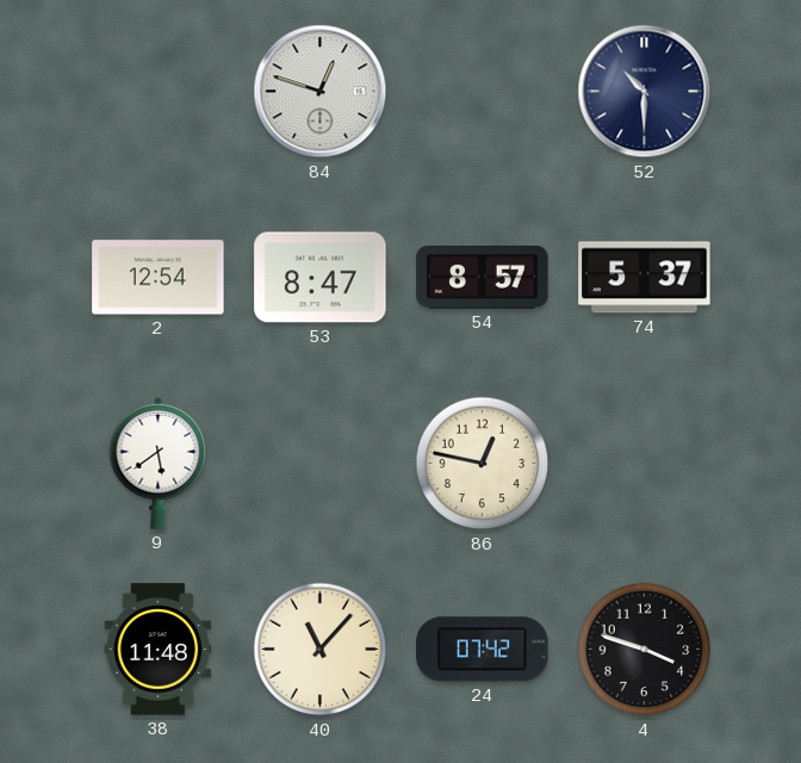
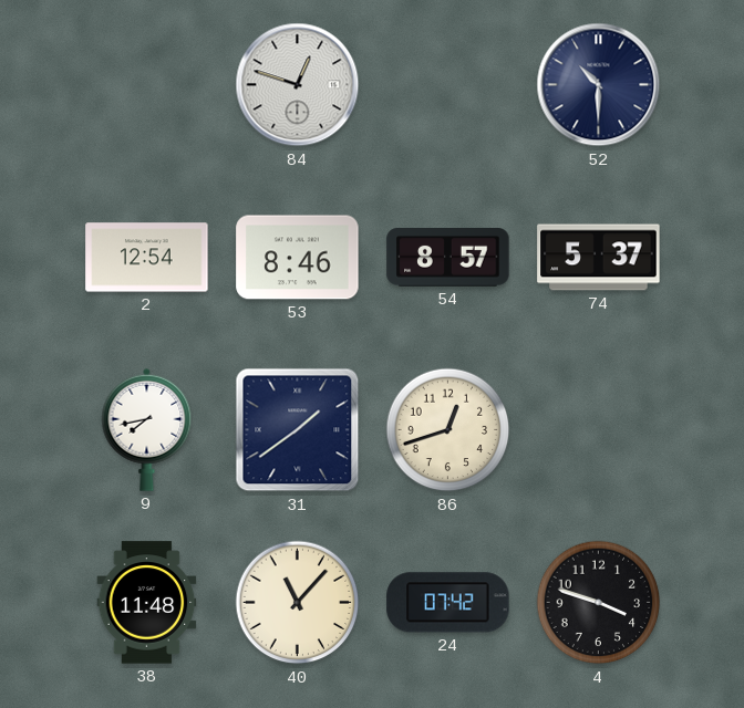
53: 8:47 -> 8:46 (298, 258)
9: 5:39 -> 7:43 (147, 429)
31: none -> 1:39 (298, 430)
86: 12:47 -> 12:42 (448, 430)
